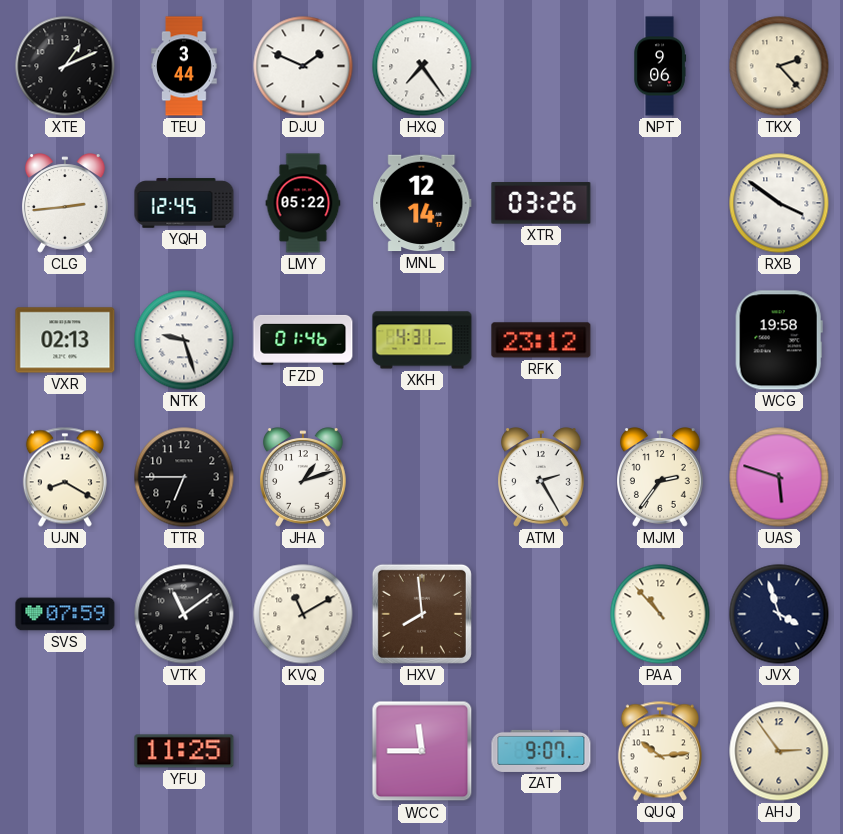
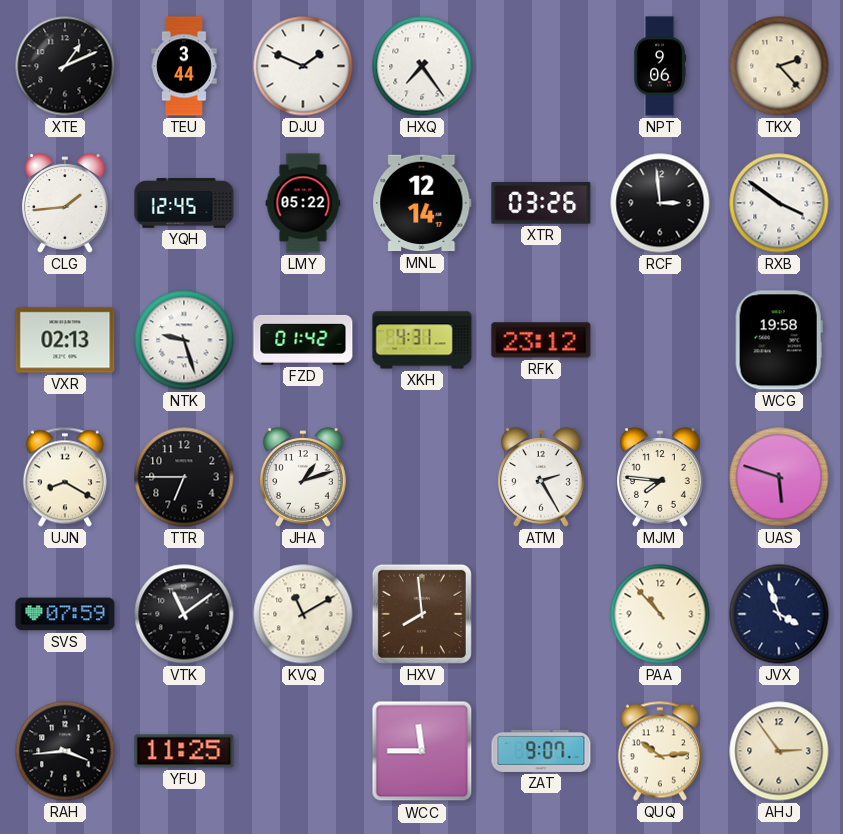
CLG: 2:44 -> 1:44 (66, 203)
RCF: none -> 2:59 (660, 203)
FZD: 01:46 -> 01:42 (303, 340)
MJM: 2:36 -> 7:46 (661, 477)
RAH: none -> 3:44 (65, 751)
